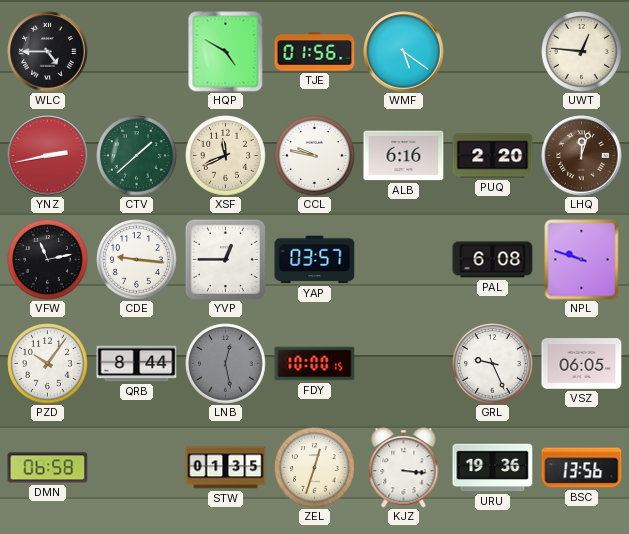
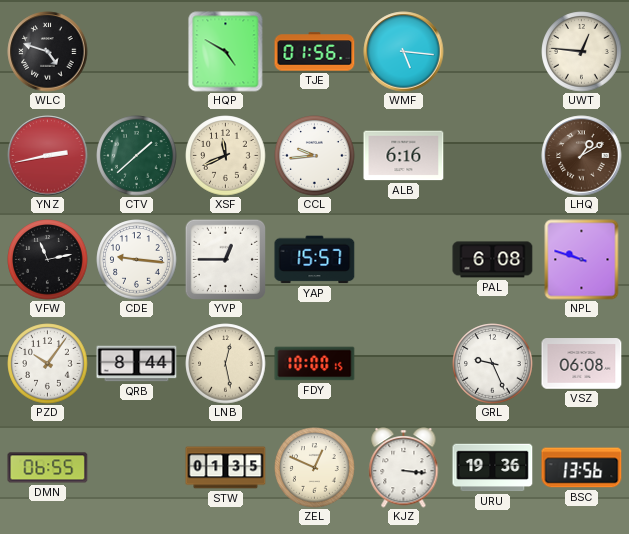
WLC: 4:45 -> 4:48 (48, 52)
WMF: 5:21 -> 5:16 (404, 52)
CCL: 9:47 -> 9:44 (315, 156)
PUQ: 2:20 -> none (493, 156)
LHQ: 12:03 -> 1:10 (582, 156)
YAP: 03:57 -> 15:57 (315, 260)
LNB dial: grey -> cream (226, 364)
VSZ: 06:05 -> 06:08 (582, 364)
DMN: 06:58 -> 06:55 (48, 468)
ZEL: 12:33 -> 12:49 (315, 468)
